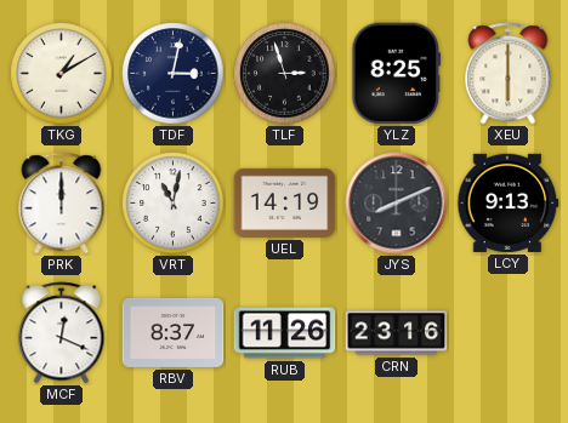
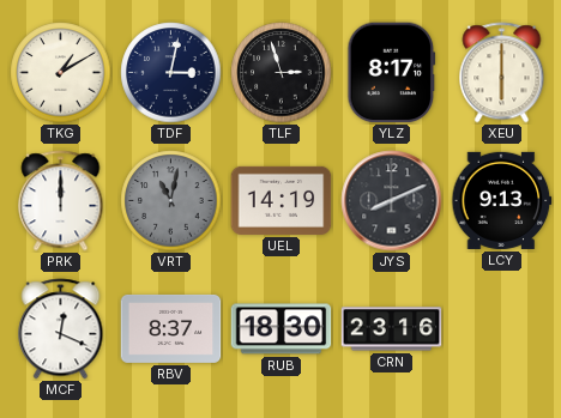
YLZ: 8:25 -> 8:17 (392, 73)
VRT dial: white -> grey (171, 201)
RUB: 11:26 -> 18:30 (282, 329)
